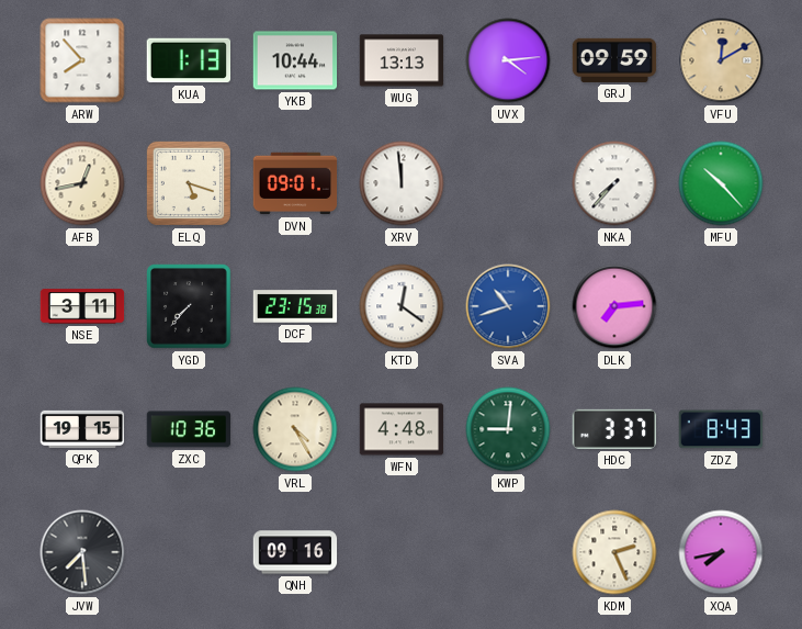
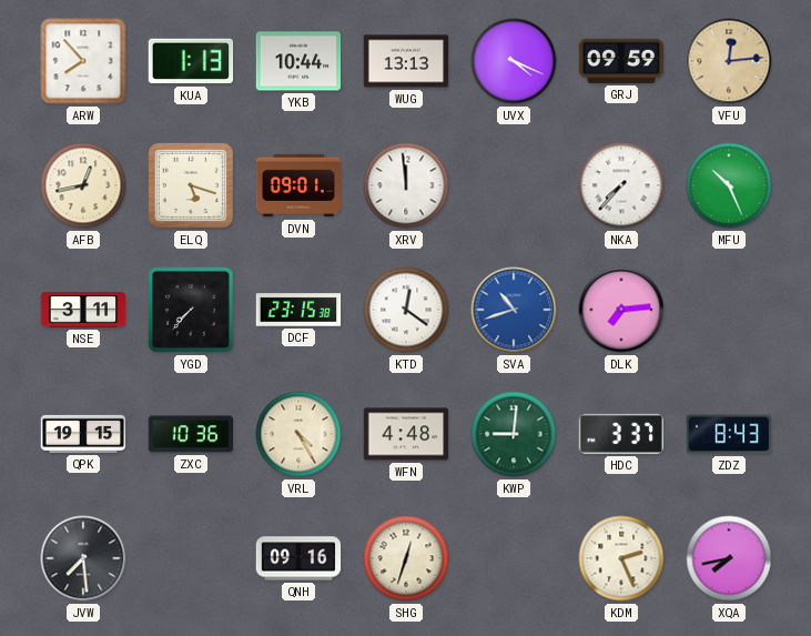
UVX: 4:14 -> 4:19 (514, 61)
VFU: 12:10 -> 12:14 (729, 61)
MFU: 10:23 -> 10:26 (729, 185)
SHG: none -> 12:33 (406, 558)
